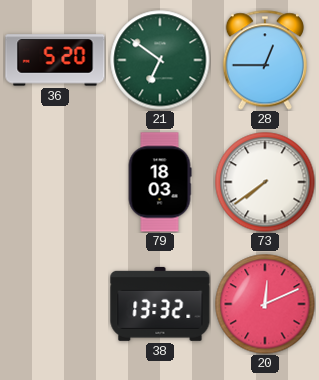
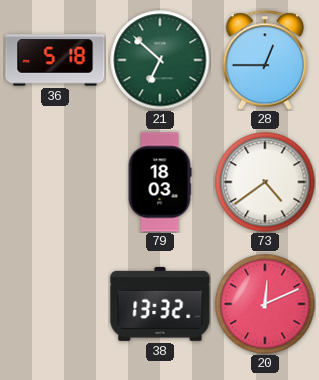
36: 5:20 -> 5:18 (55, 60)
21: 6:51 -> 6:52 (160, 60)
73: 7:39 -> 4:39 (265, 182)
